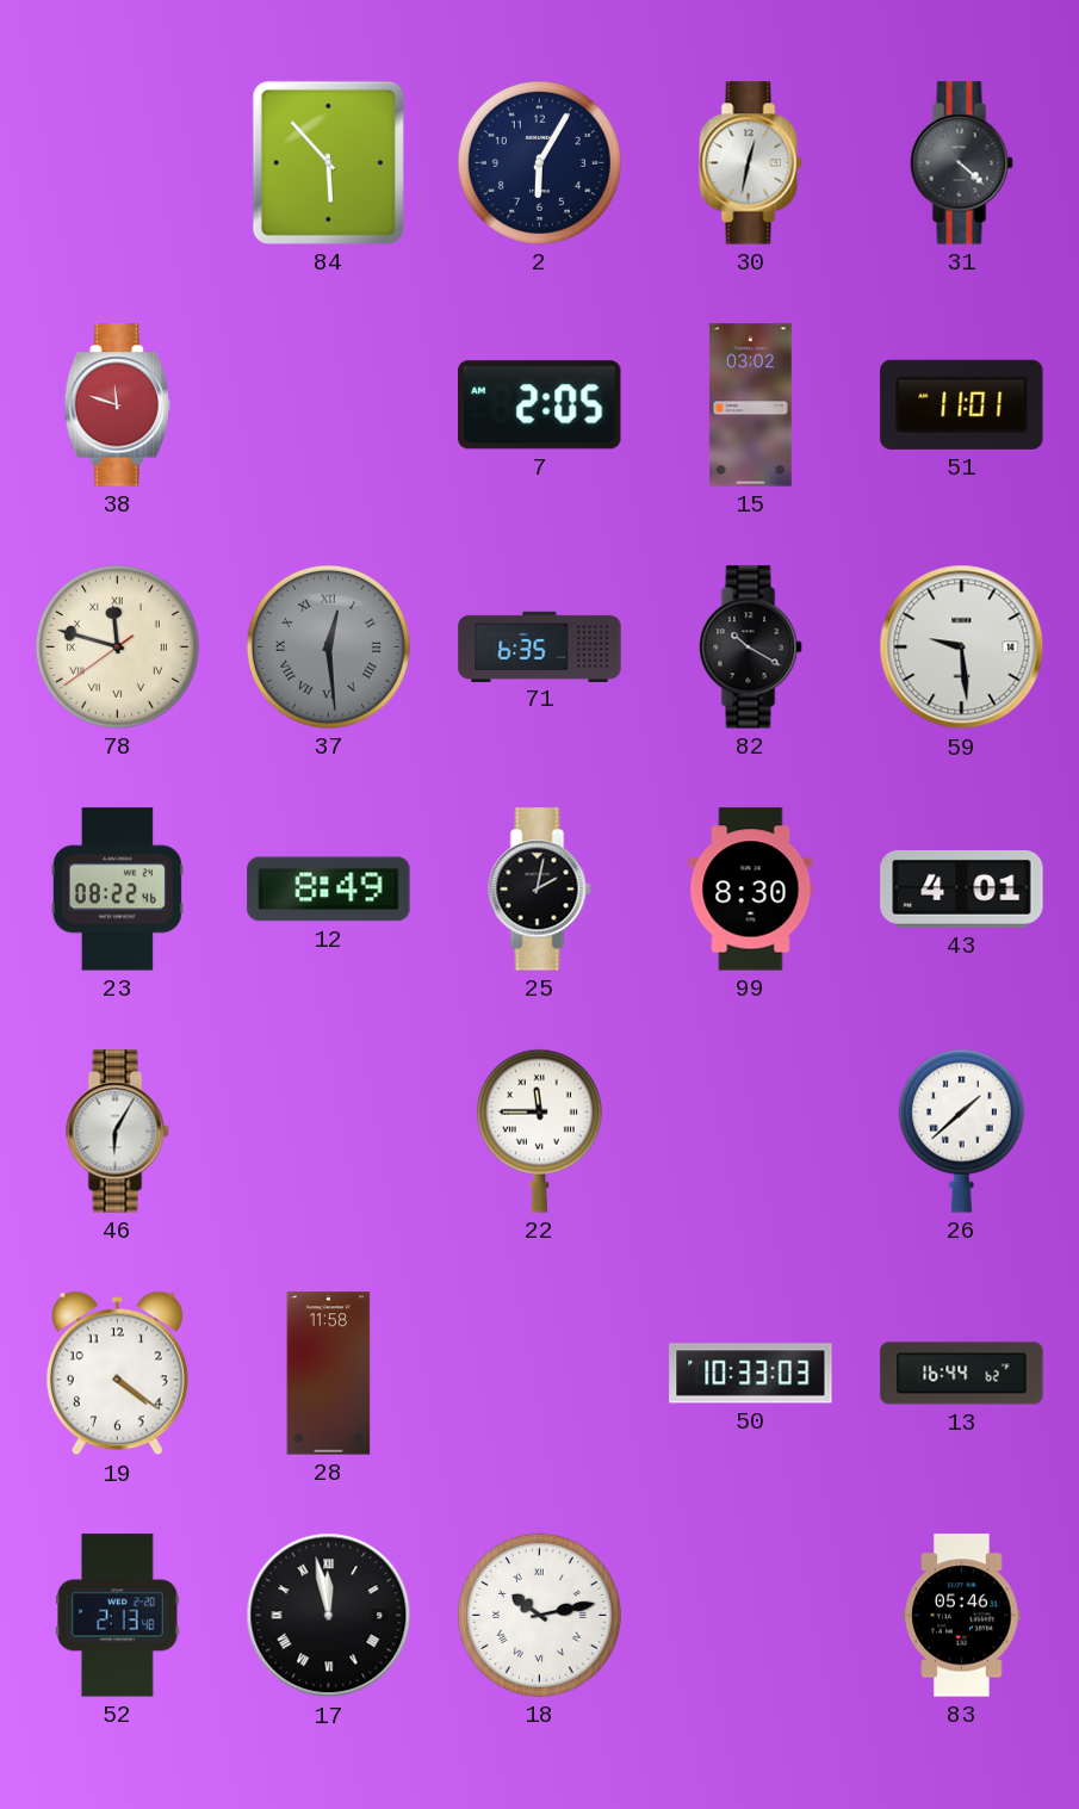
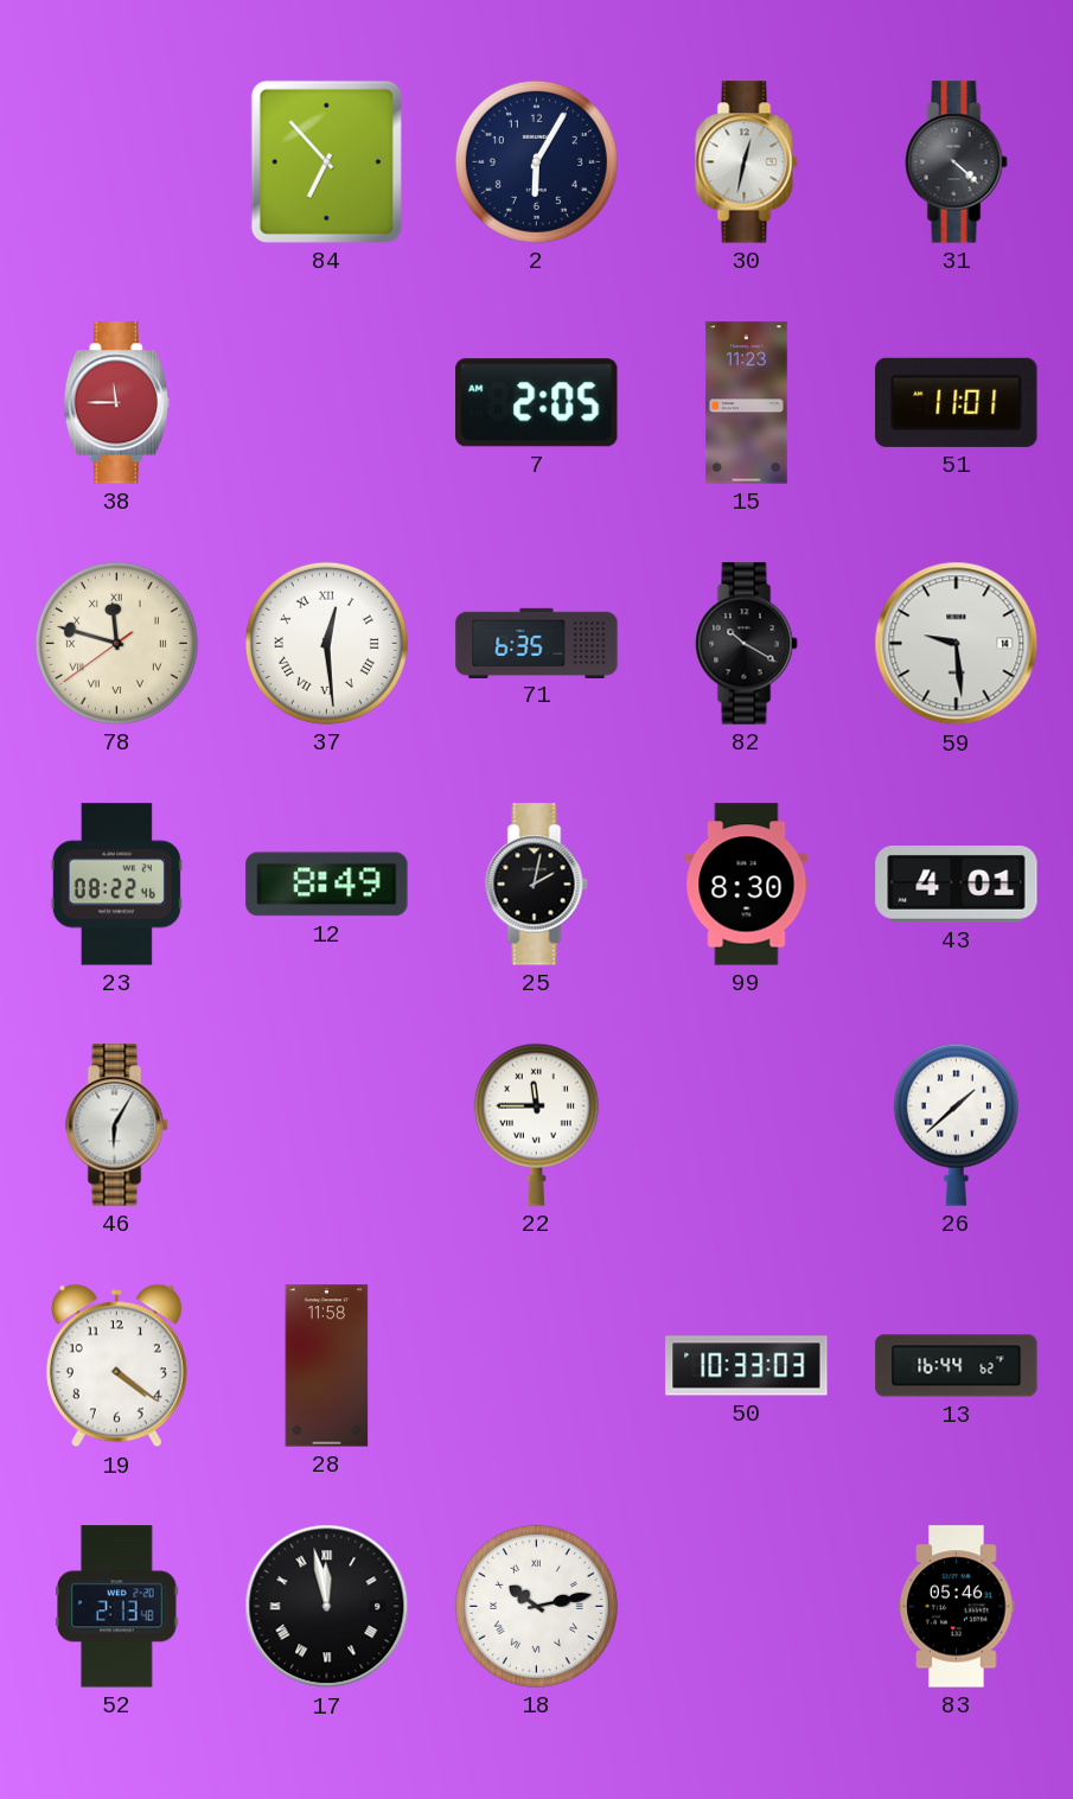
84: 5:53 -> 6:53 (326, 161)
38: 11:48 -> 11:45 (116, 403)
15: 03:02 -> 11:23 (747, 403)
37 dial: grey -> white (326, 643)
